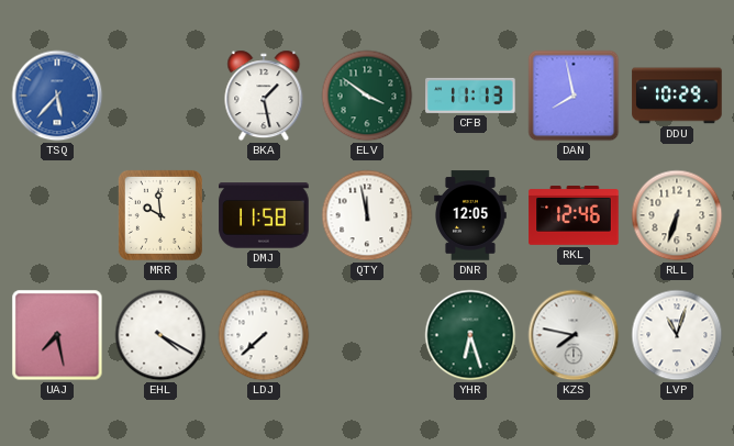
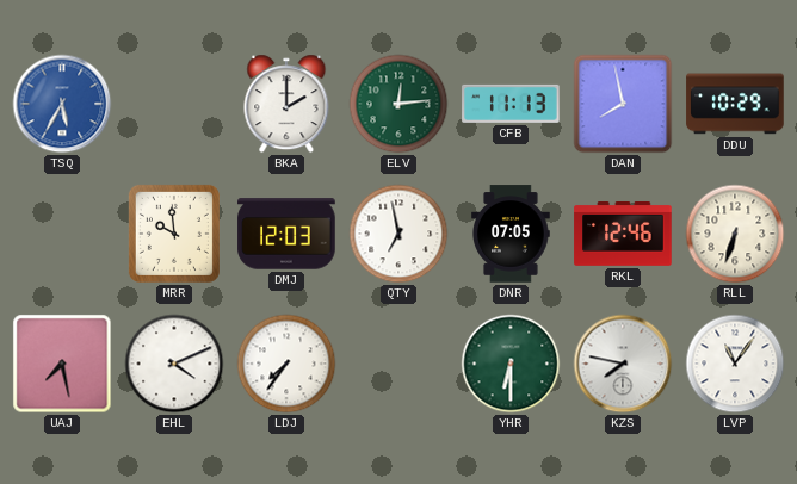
TSQ: 5:37 -> 5:35 (62, 104)
BKA: 1:28 -> 2:00 (286, 104)
ELV: 3:51 -> 12:14 (398, 104)
DMJ: 11:58 -> 12:03 (286, 234)
QTY: 11:58 -> 6:58 (398, 234)
DNR: 12:05 -> 07:05 (512, 234)
EHL: 4:20 -> 4:11 (174, 364)
LDJ: 7:38 -> 7:36 (286, 364)
YHR: 6:27 -> 6:30 (511, 364)
LVP: 11:03 -> 11:06 (735, 364)
